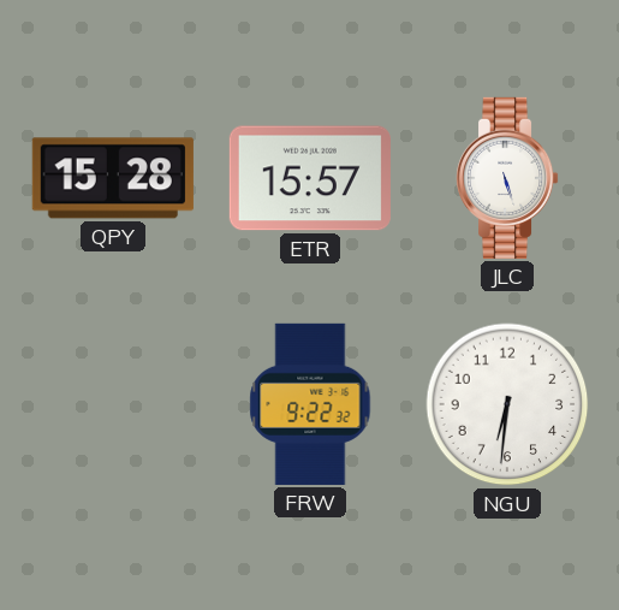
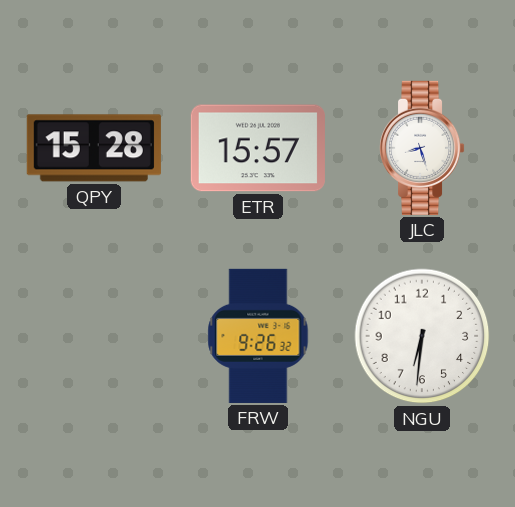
JLC: 5:27 -> 8:27 (423, 148)
FRW: 9:22 -> 9:26 (258, 336)
